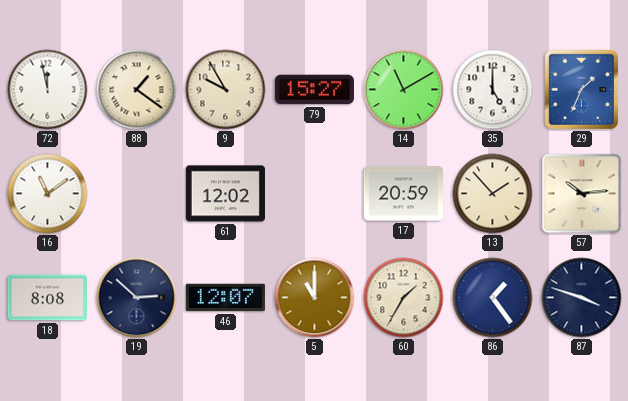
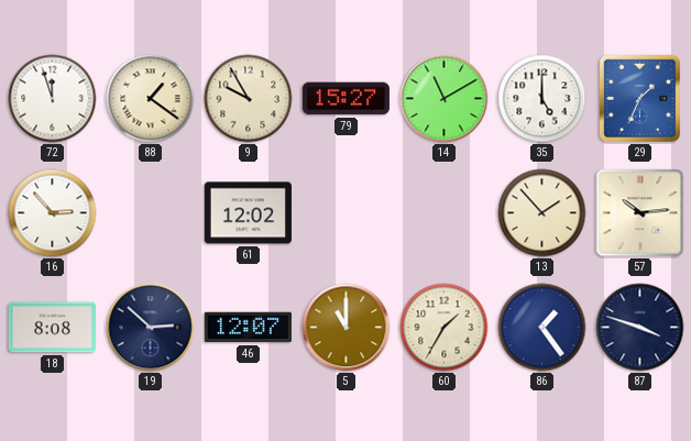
72: 11:58 -> 11:57 (53, 99)
16: 11:09 -> 2:53 (53, 213)
17: 20:59 -> none (403, 194)
